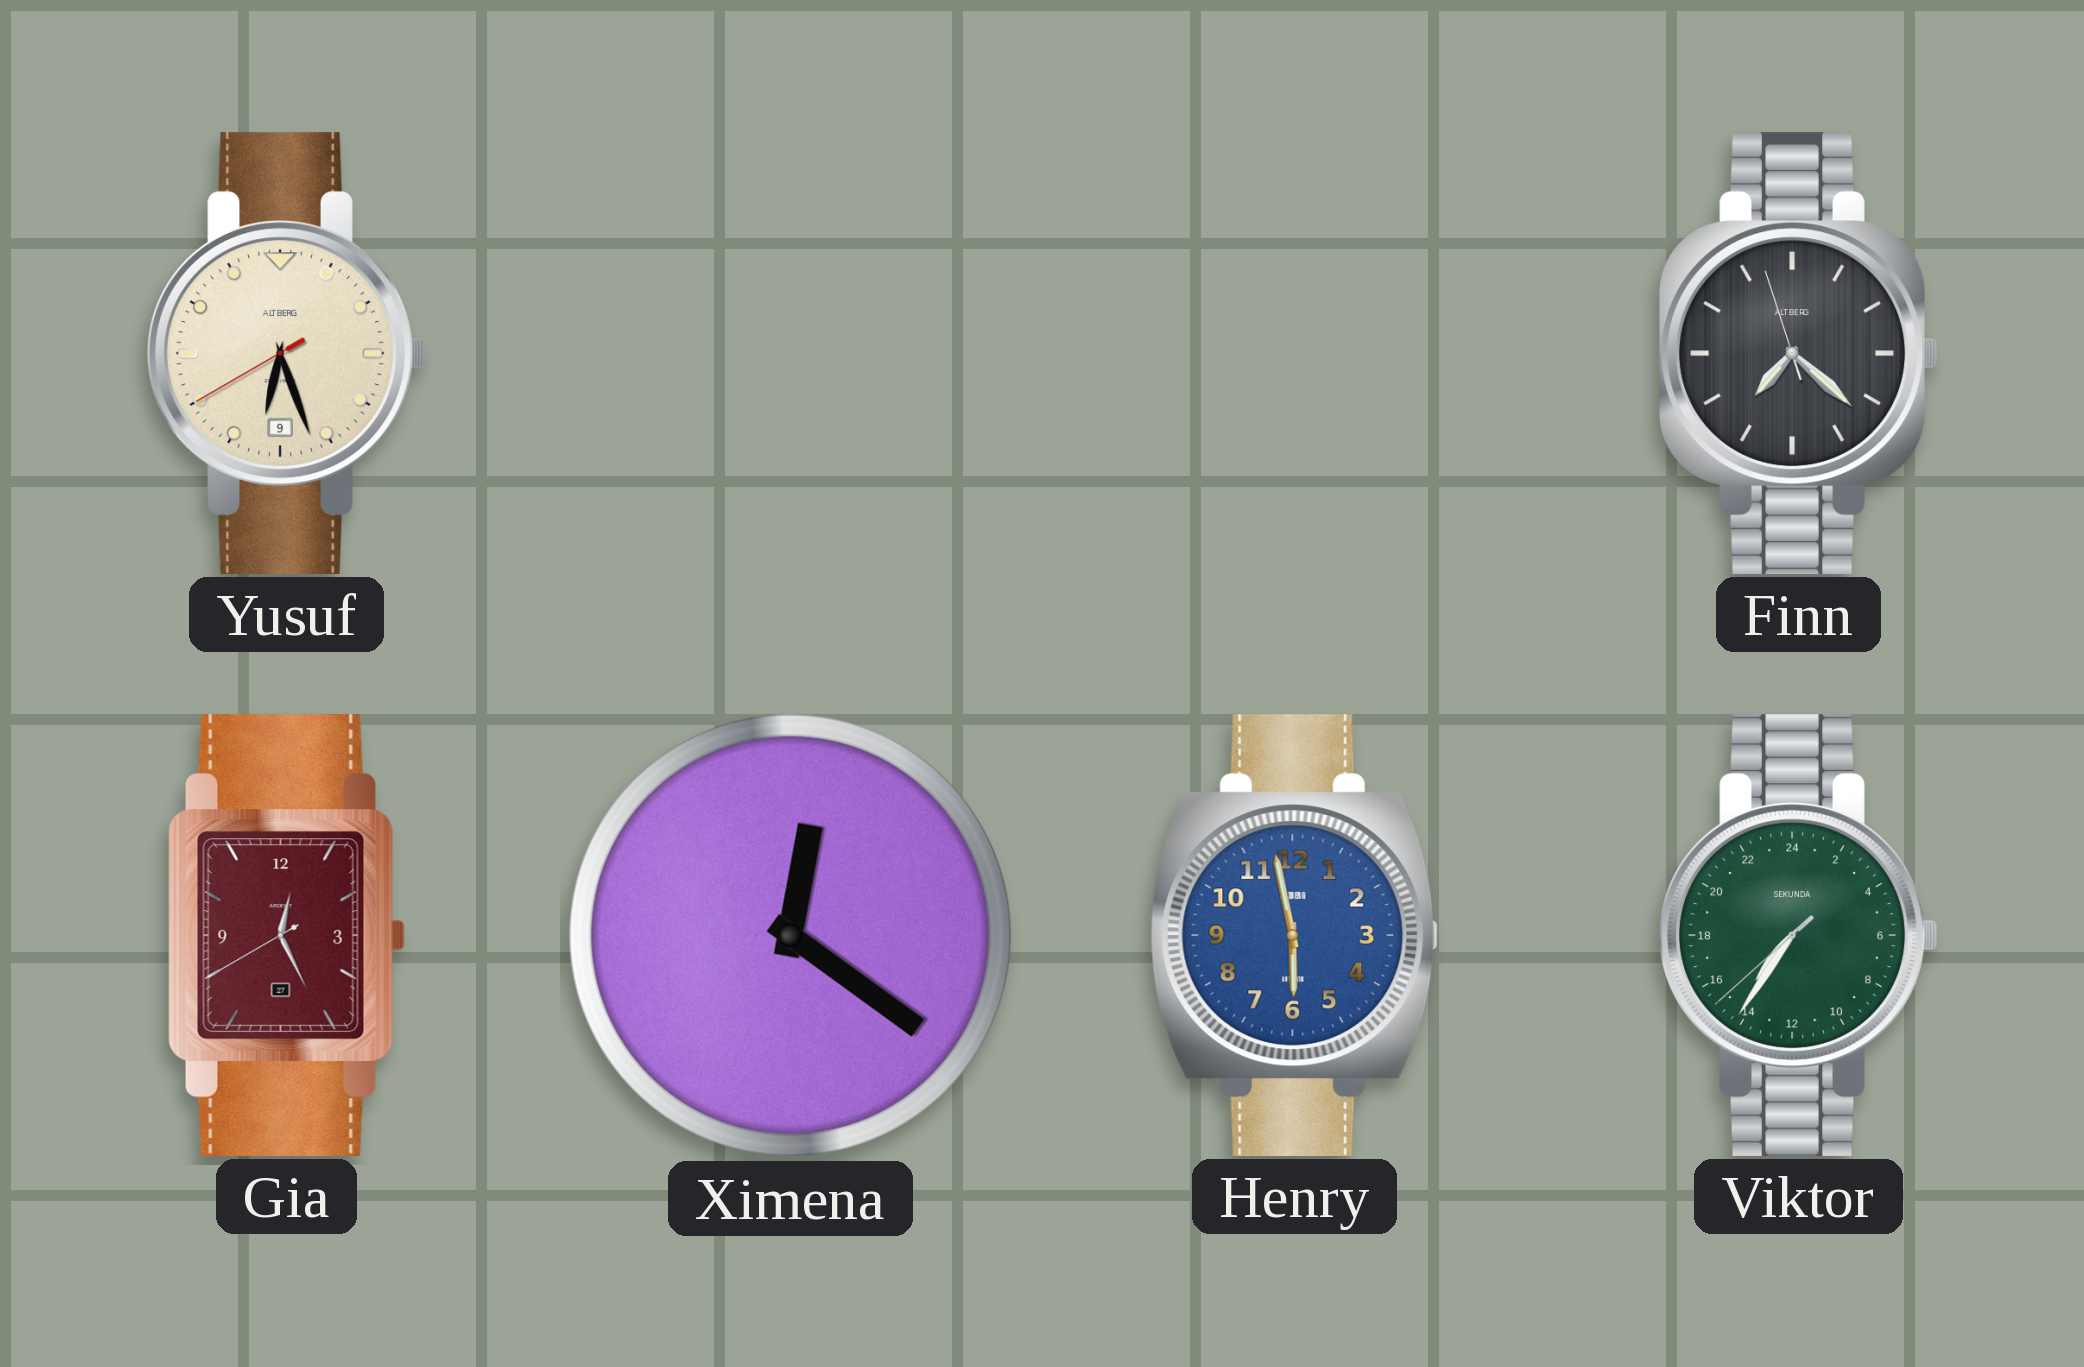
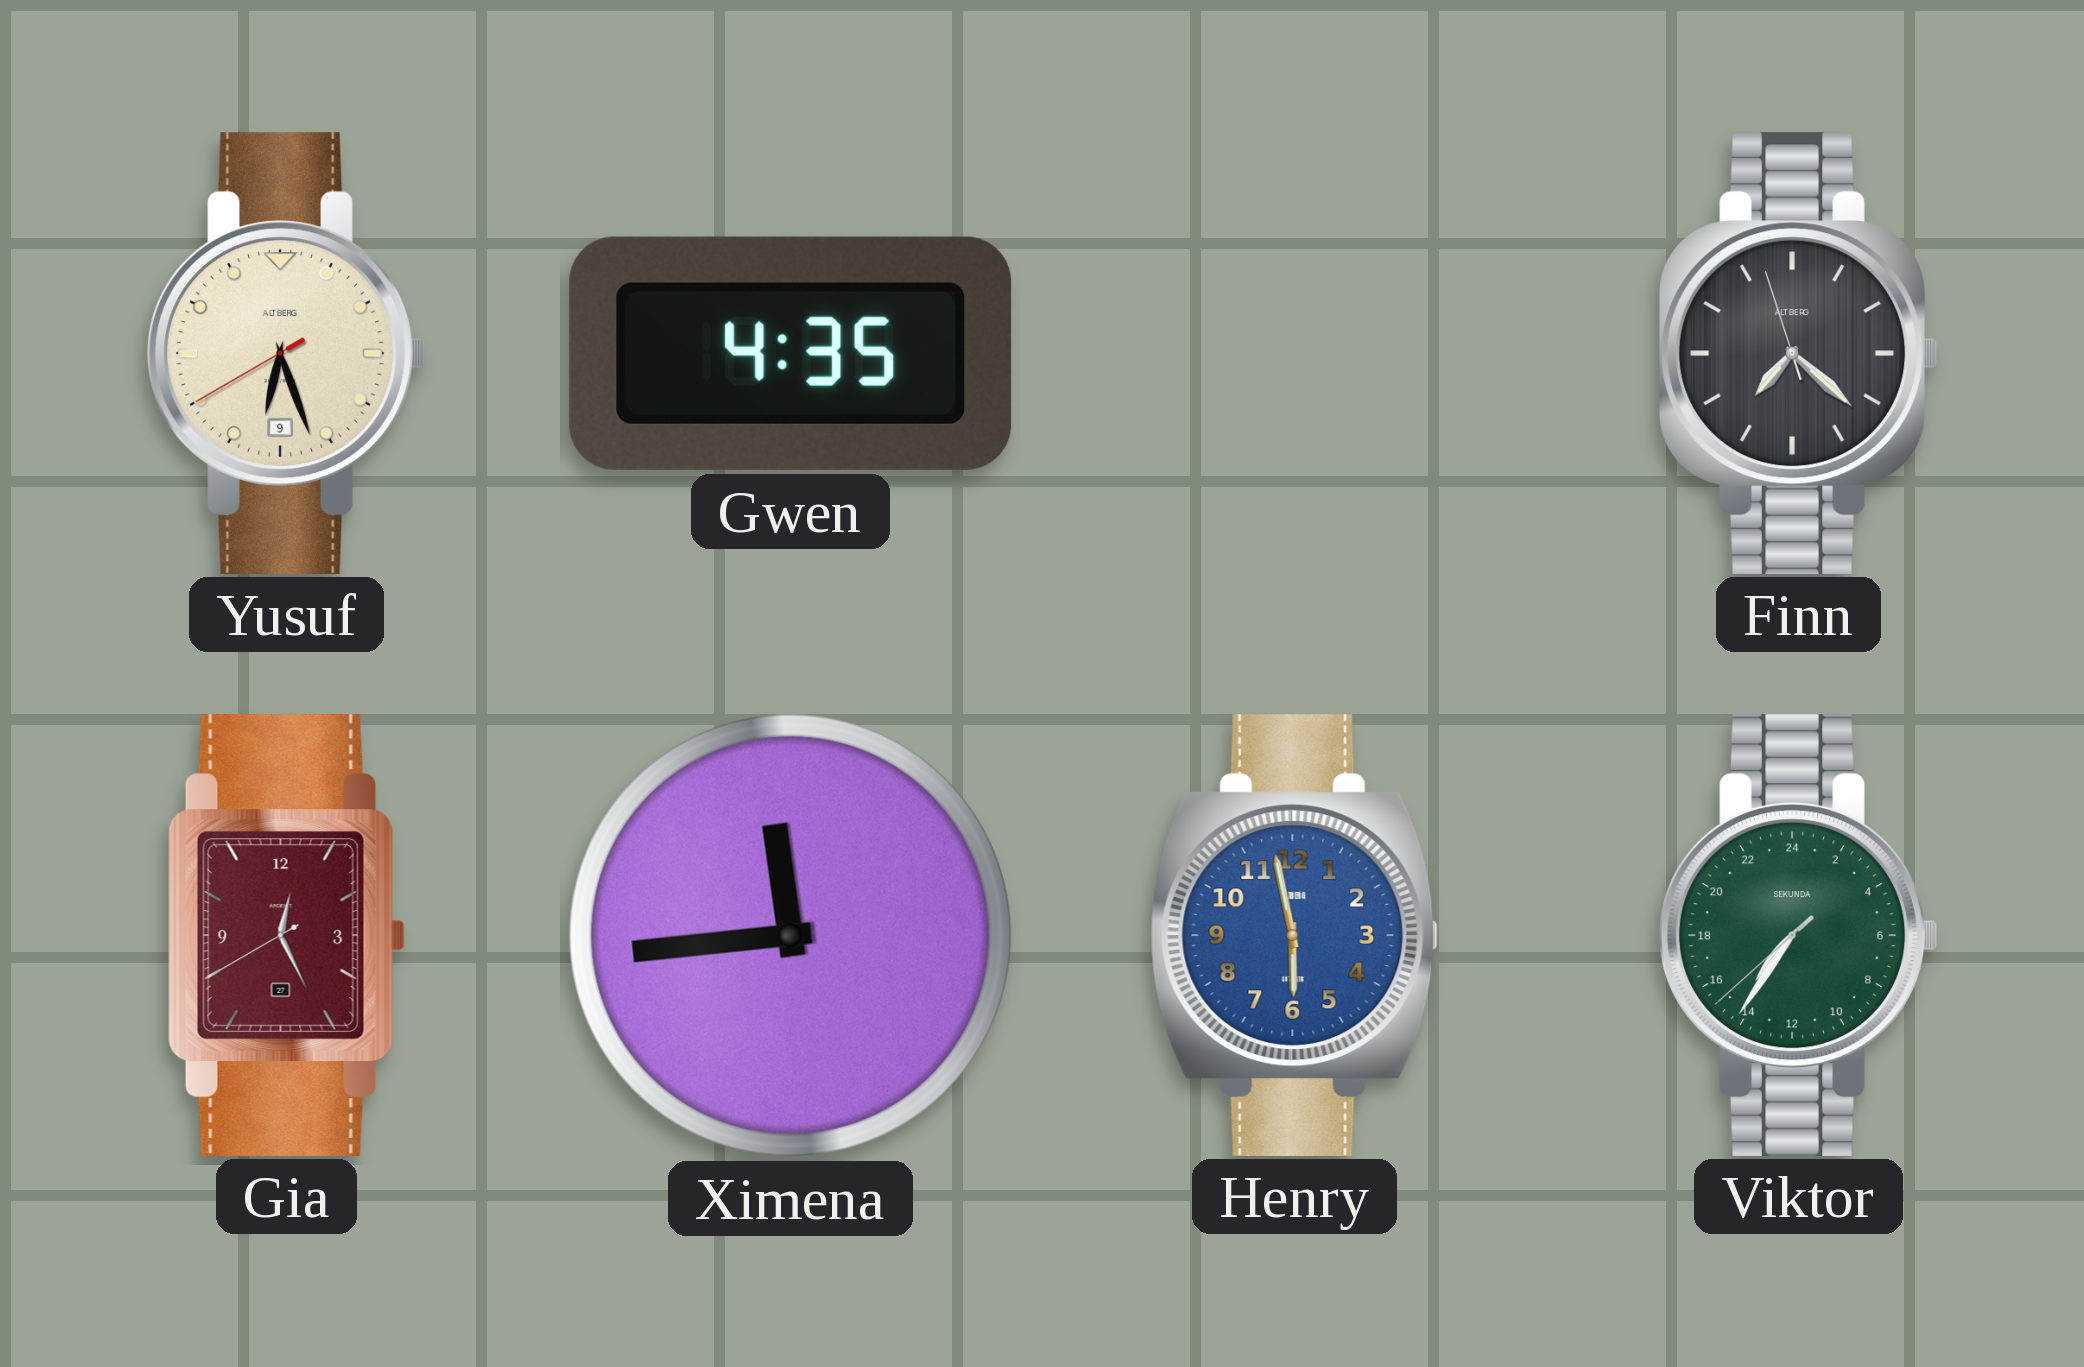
Gwen: none -> 4:35 (791, 353)
Ximena: 12:21 -> 11:44 (790, 935)
